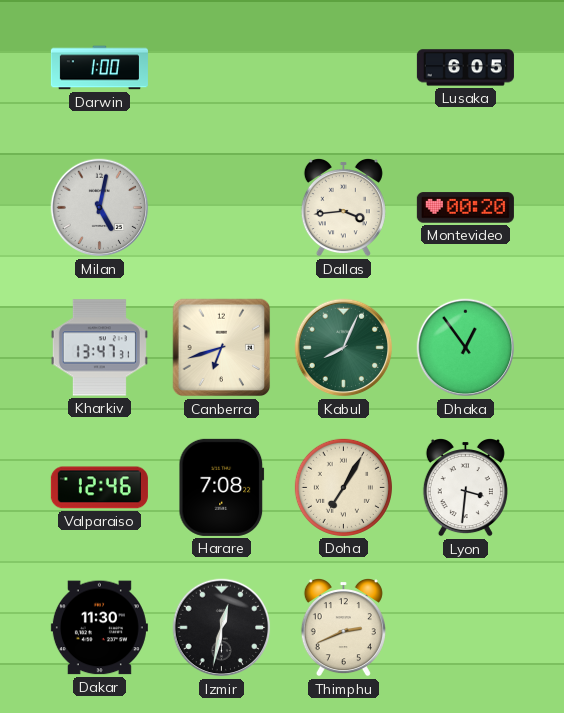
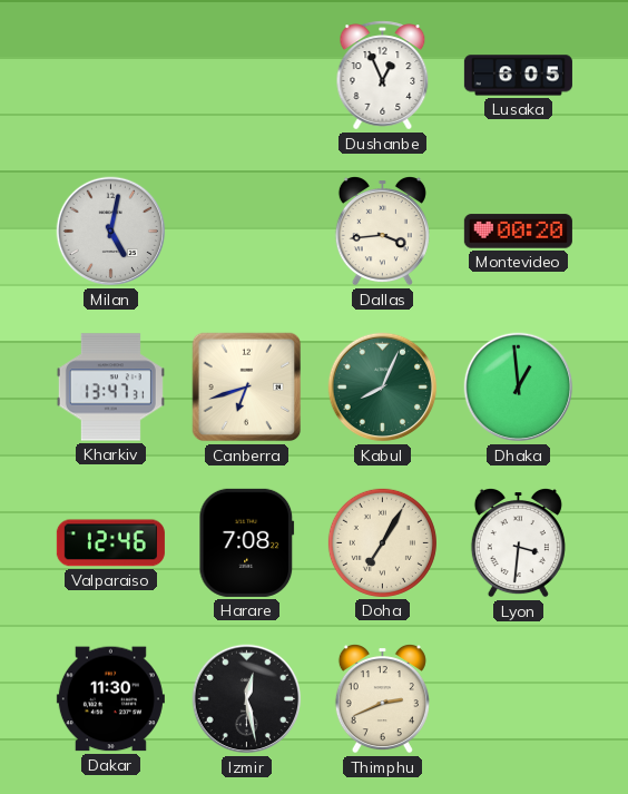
Darwin: 1:00 -> none (99, 68)
Dushanbe: none -> 12:56 (383, 76)
Dhaka: 12:54 -> 12:59 (519, 388)
Izmir: 12:32 -> 12:28 (247, 699)
